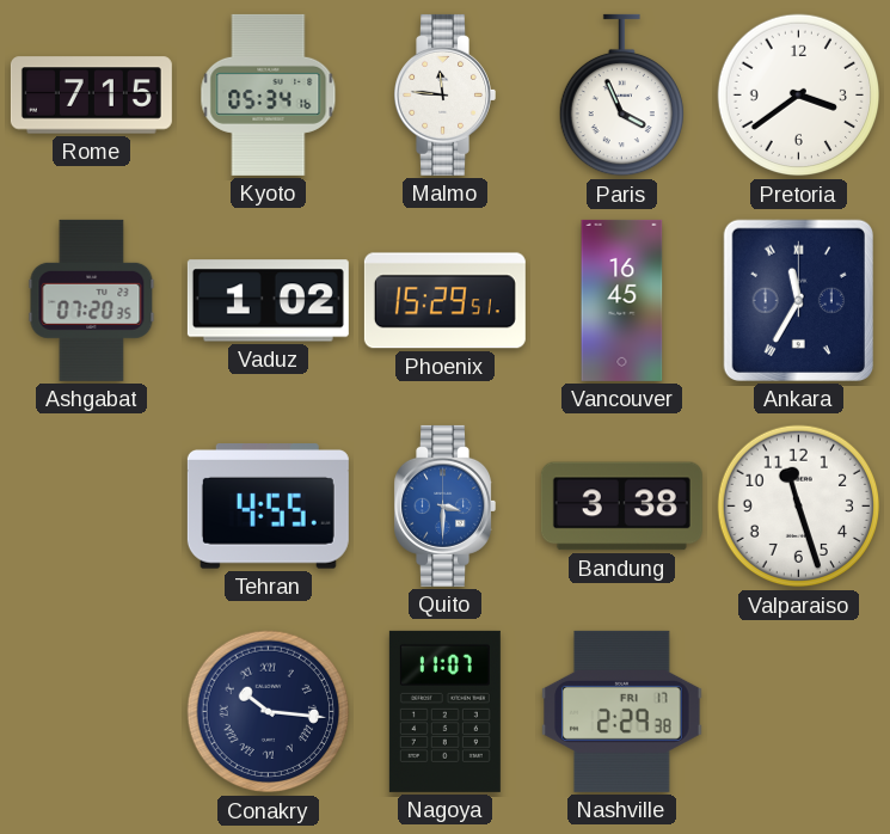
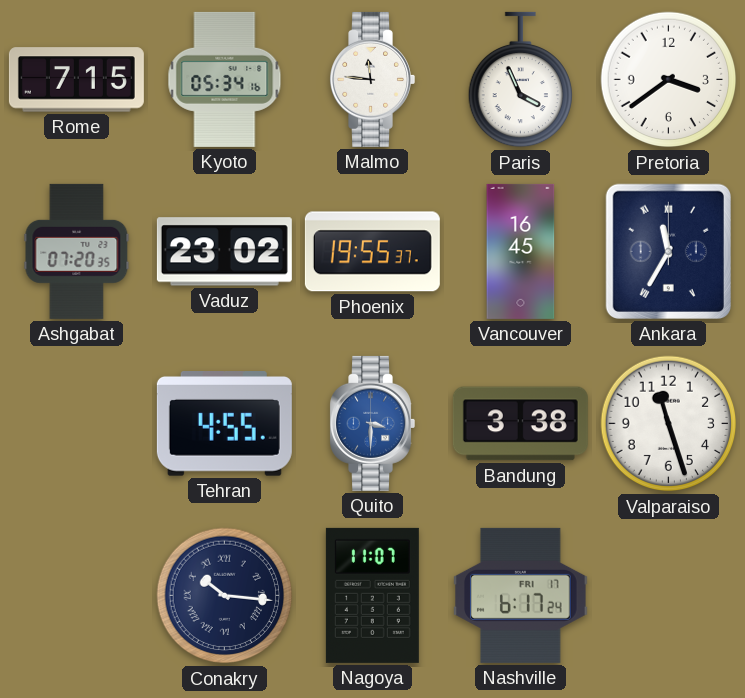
Vaduz: 1:02 -> 23:02 (224, 252)
Phoenix: 15:29 -> 19:55 (372, 252)
Nashville: 2:29 -> 6:17 (521, 595)
